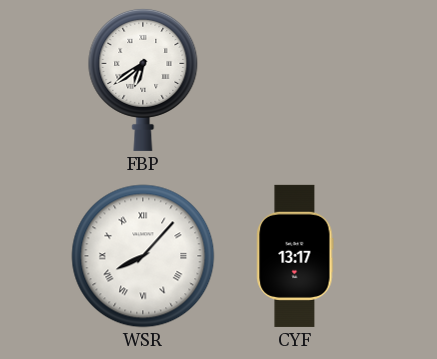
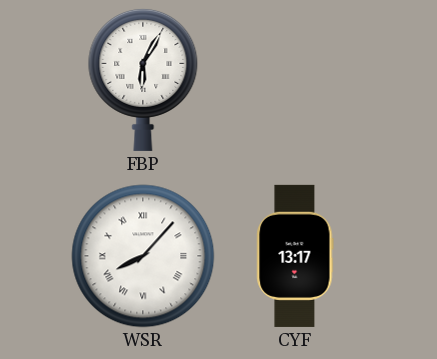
FBP: 6:39 -> 6:05 (143, 79)
